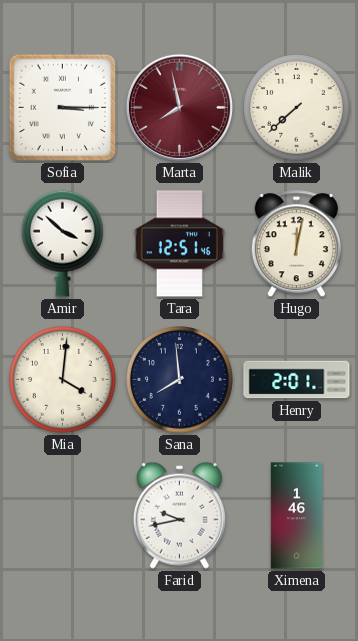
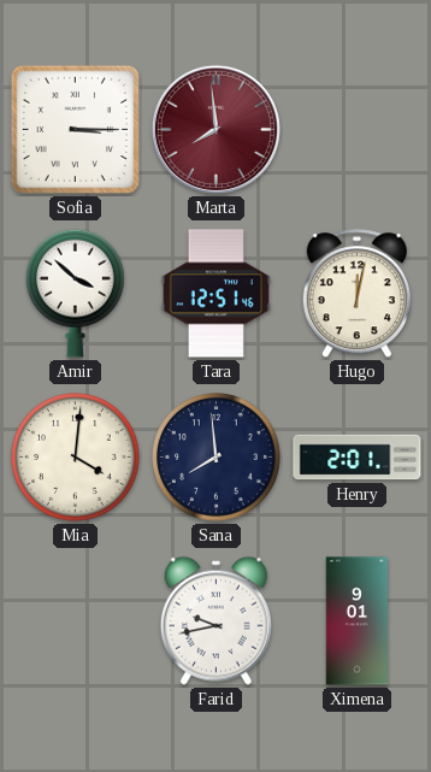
Marta: 7:58 -> 7:59 (215, 129)
Malik: 7:38 -> none (297, 108)
Ximena: 1:46 -> 9:01 (356, 621)
